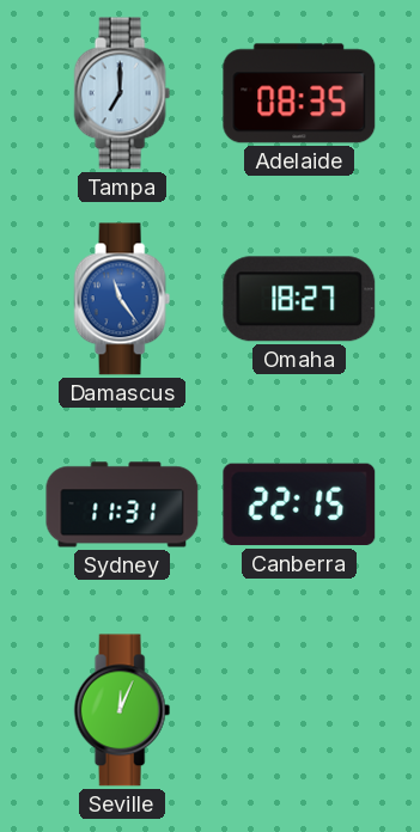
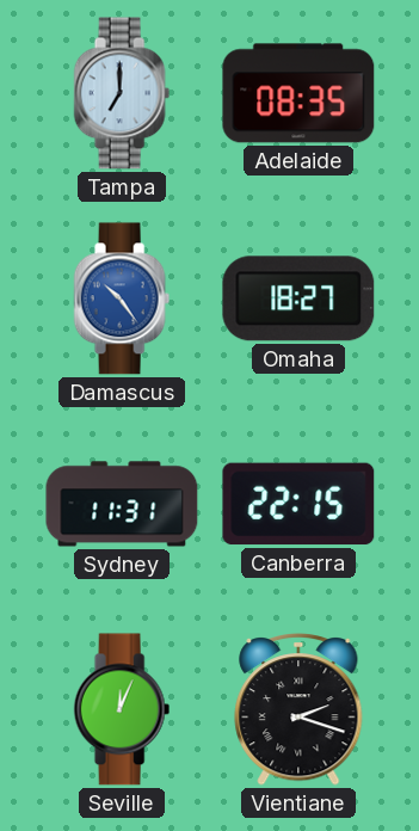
Damascus: 11:24 -> 10:24 (122, 298)
Vientiane: none -> 2:18 (298, 710)
